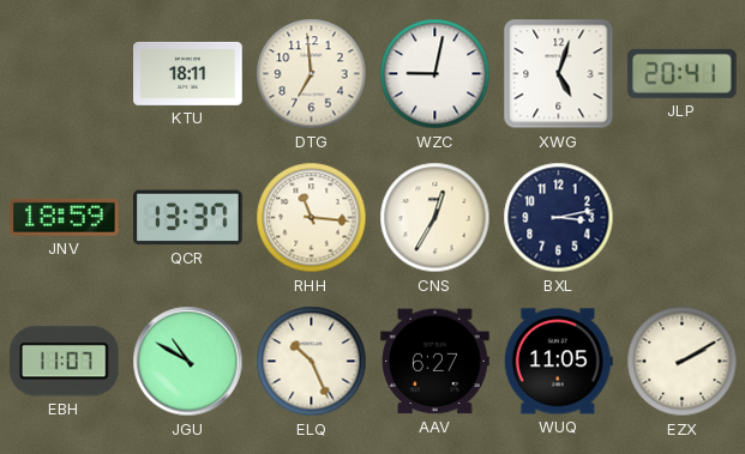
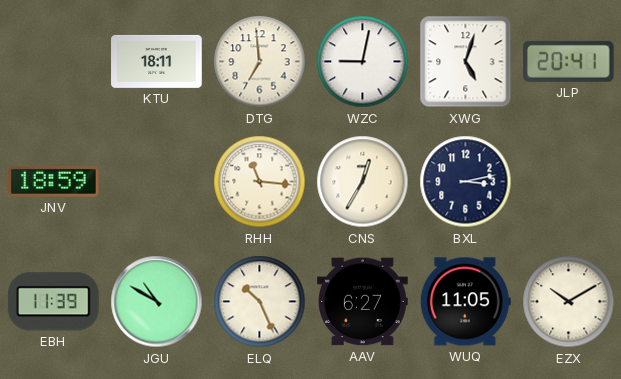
QCR: 13:37 -> none (188, 218)
EBH: 11:07 -> 11:39 (53, 302)
EZX: 2:10 -> 10:10 (569, 302)
